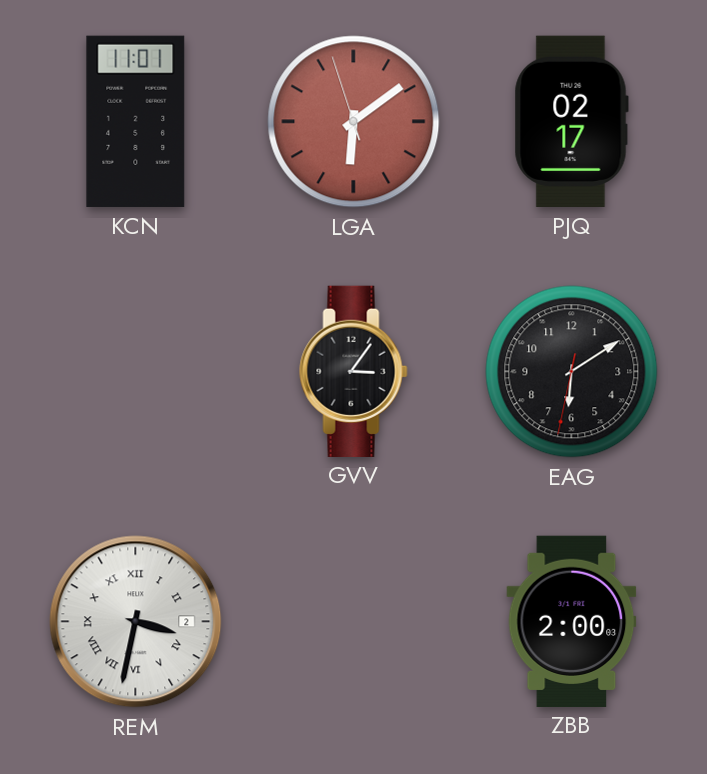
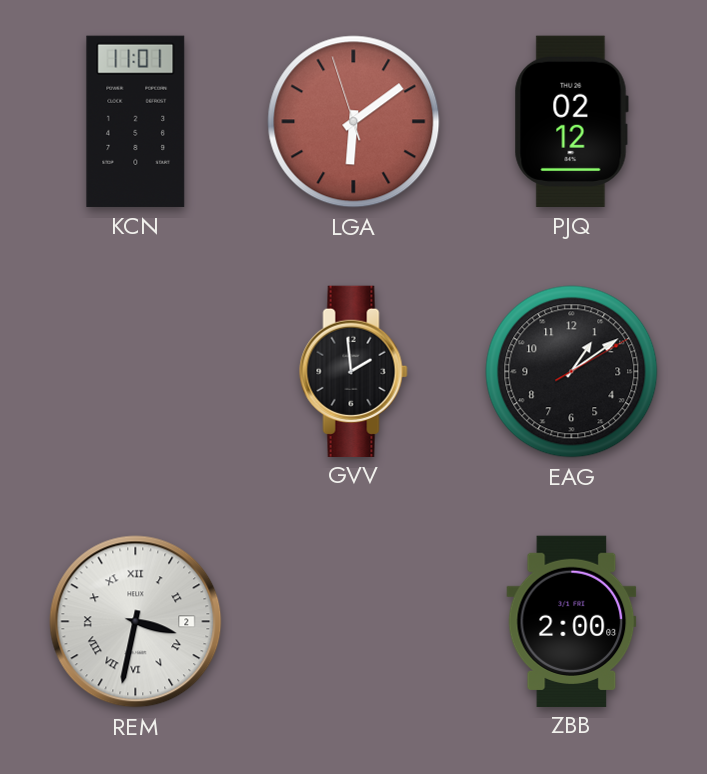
PJQ: 02:17 -> 02:12 (571, 121)
GVV: 3:06 -> 1:59 (354, 371)
EAG: 6:09 -> 1:09 (572, 372)
